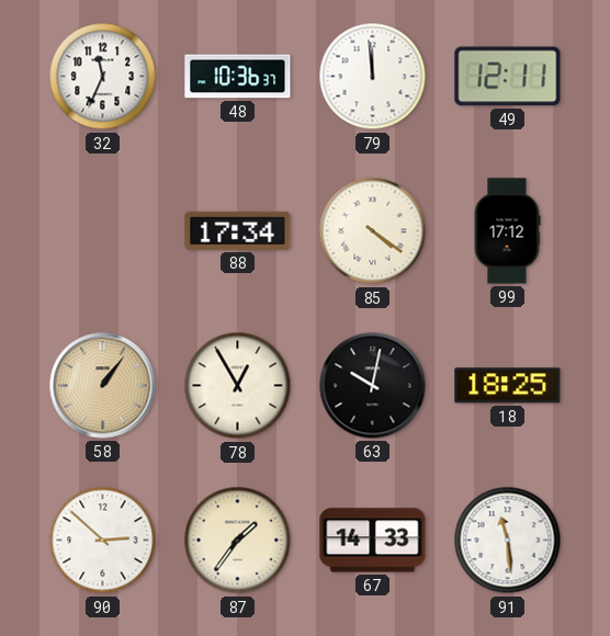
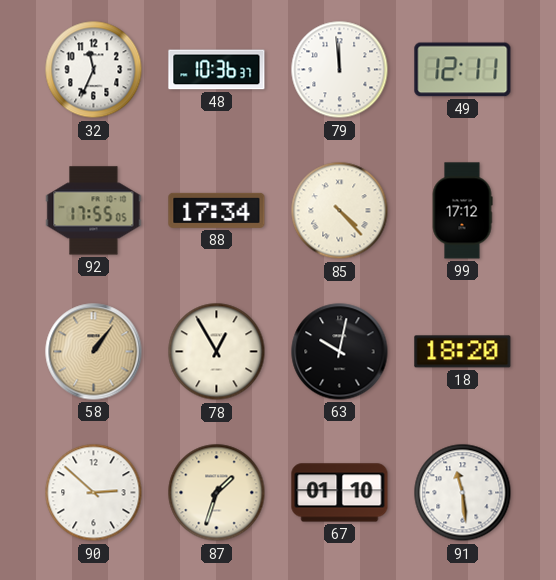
92: none -> 17:55 (94, 211)
85: 4:21 -> 4:23 (340, 211)
18: 18:25 -> 18:20 (463, 352)
87: 1:36 -> 1:33 (217, 493)
67: 14:33 -> 01:10 (340, 493)
